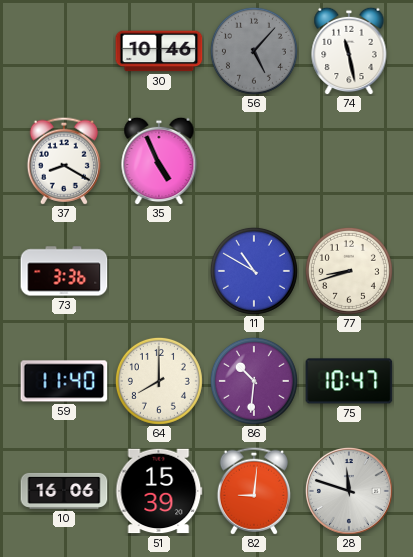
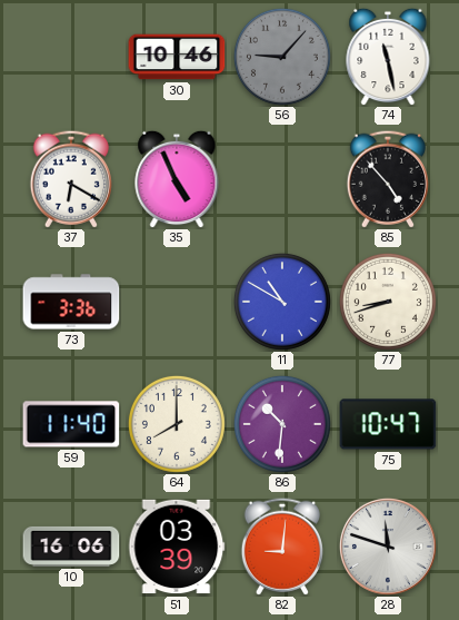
56: 5:07 -> 9:07 (282, 57)
37: 8:20 -> 6:20 (71, 179)
85: none -> 4:53 (388, 179)
51: 15:39 -> 03:39 (177, 547)
